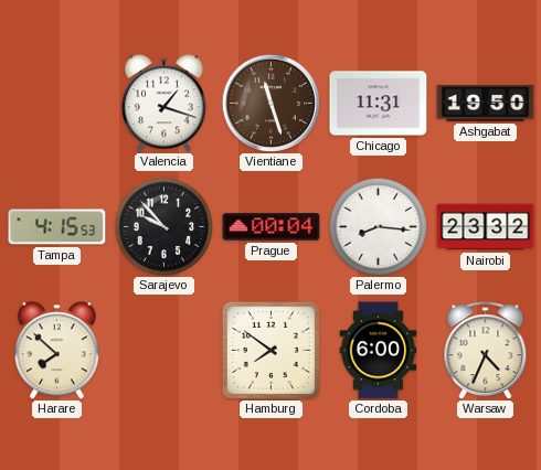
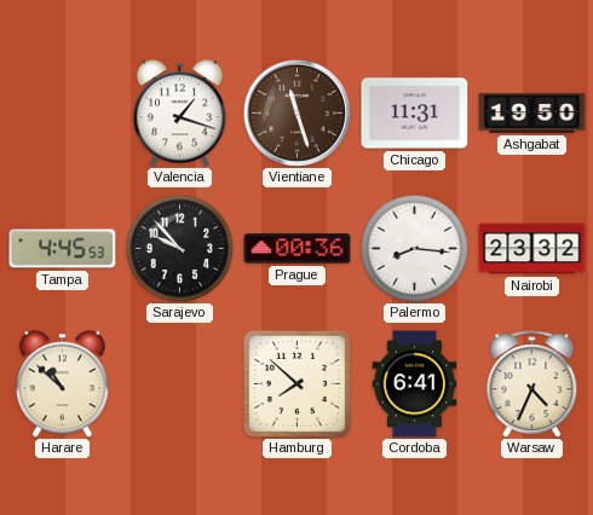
Tampa: 4:15 -> 4:45 (63, 249)
Prague: 00:04 -> 00:36 (298, 249)
Harare: 7:52 -> 10:52 (62, 384)
Hamburg: 7:51 -> 7:52 (296, 383)
Cordoba: 6:00 -> 6:41 (415, 384)
